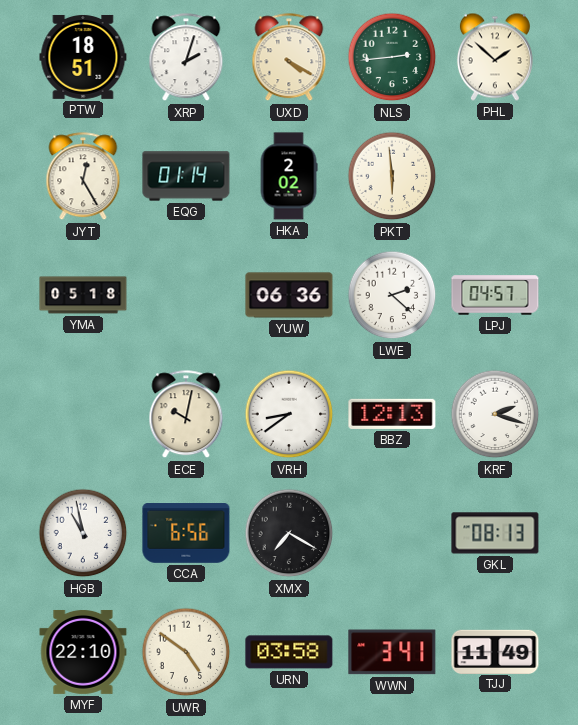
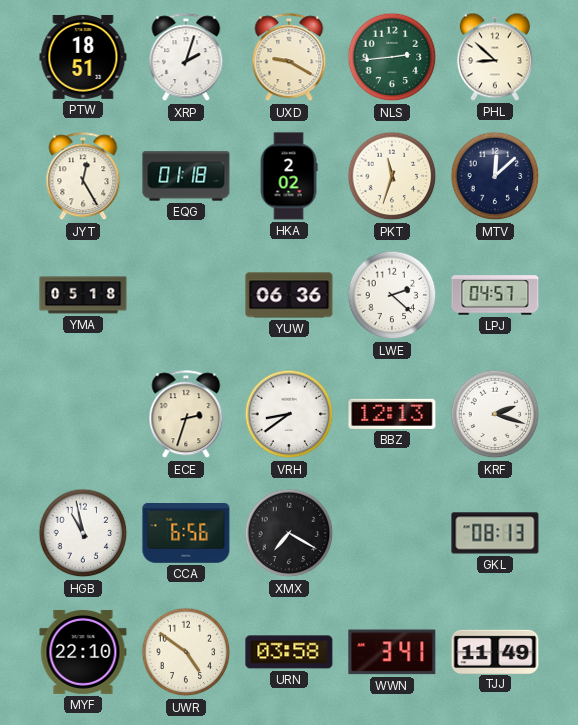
UXD: 4:20 -> 9:20 (289, 58)
PHL: 1:52 -> 8:52 (495, 57)
EQG: 01:14 -> 01:18 (186, 176)
PKT: 5:59 -> 11:33 (392, 176)
MTV: none -> 12:08 (495, 176)
ECE: 10:02 -> 2:33 (186, 415)
